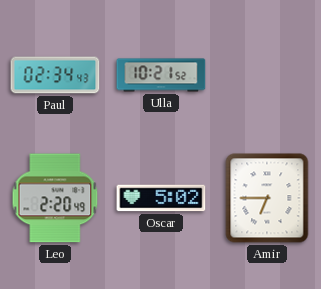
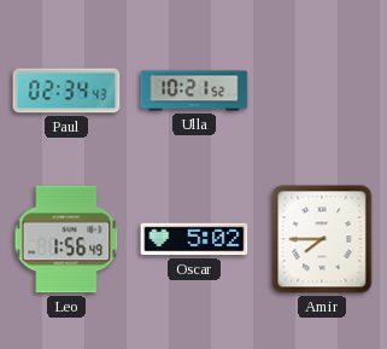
Leo: 2:20 -> 1:56 (66, 239)
Amir: 6:45 -> 7:45 (322, 239)
